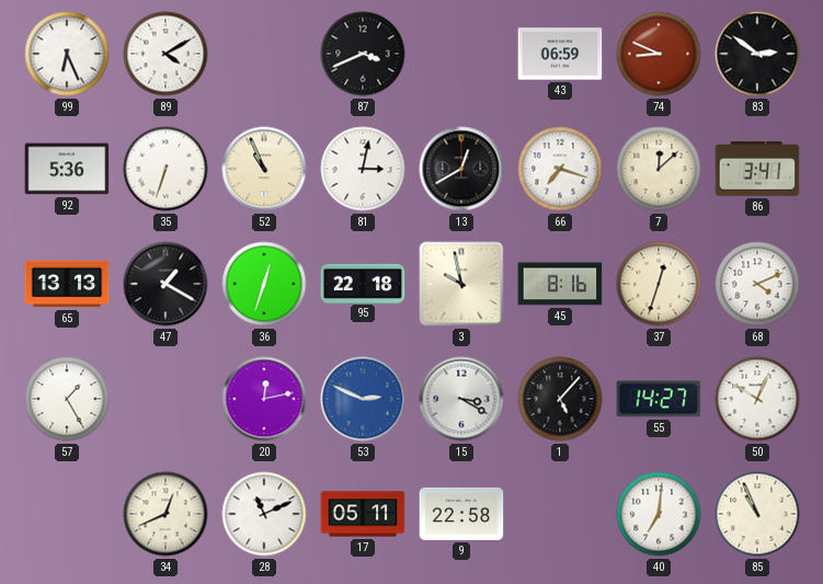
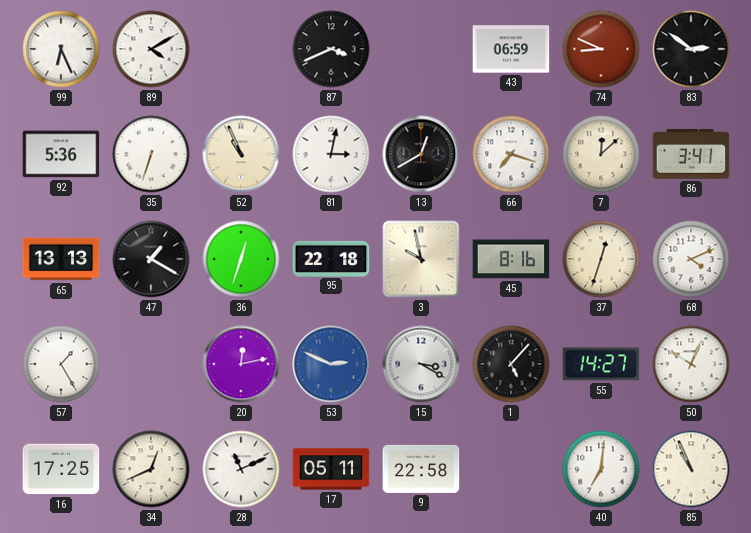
16: none -> 17:25 (61, 469)
